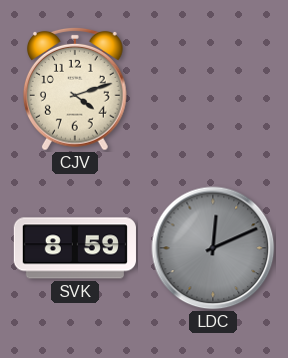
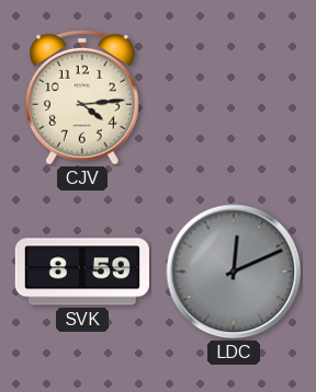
CJV: 4:12 -> 4:14 (82, 97)
